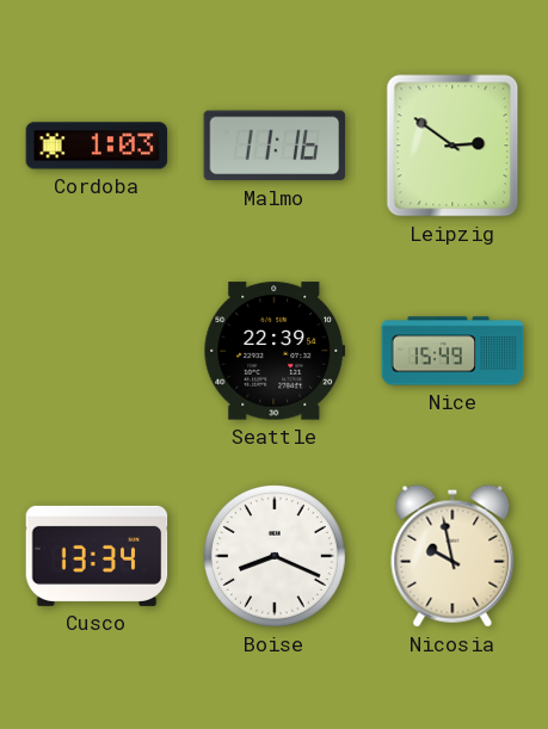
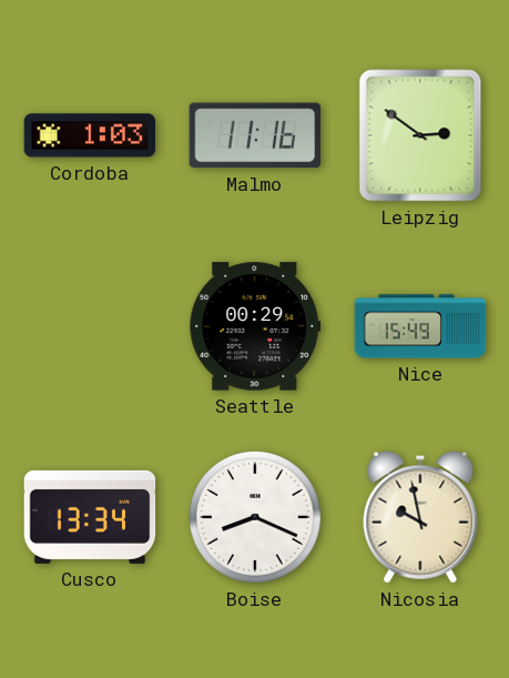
Seattle: 22:39 -> 00:29 (255, 326)
